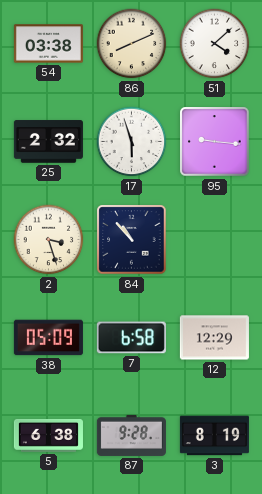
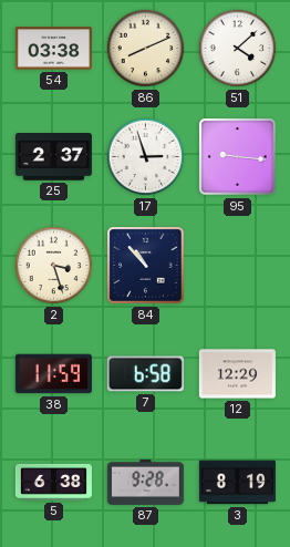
25: 2:32 -> 2:37 (53, 157)
17: 5:57 -> 2:57 (146, 157)
38: 05:09 -> 11:59 (53, 374)
